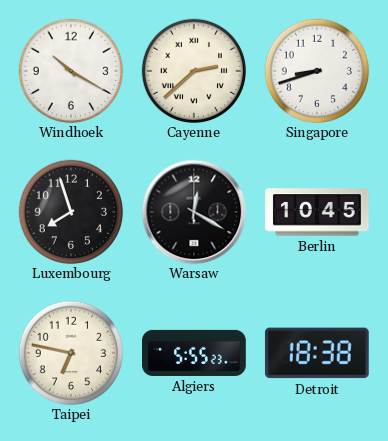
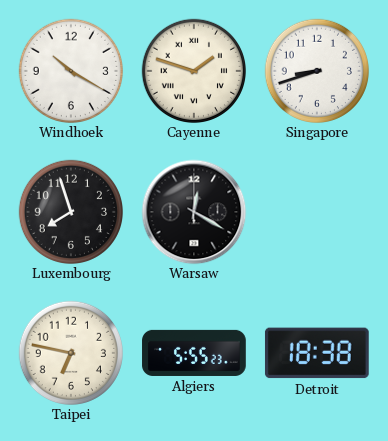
Cayenne: 2:38 -> 1:48 (193, 70)
Berlin: 10:45 -> none (317, 212)
